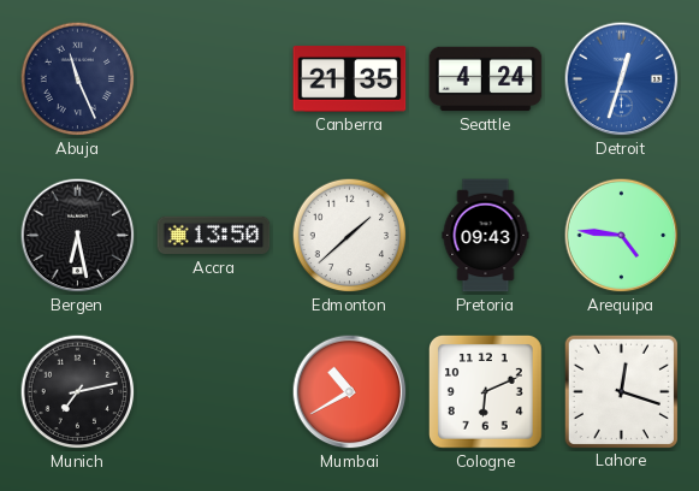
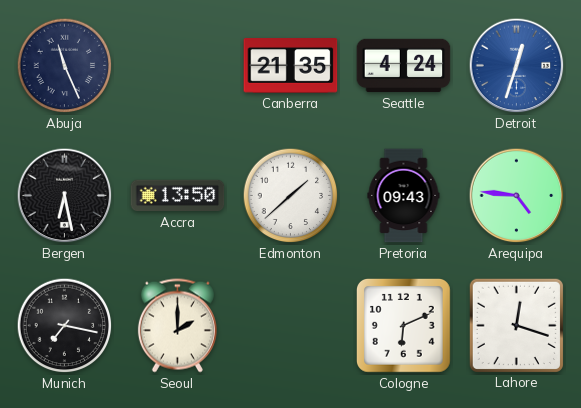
Munich: 7:13 -> 7:17 (65, 326)
Seoul: none -> 2:00 (177, 326)
Mumbai: 10:40 -> none (350, 392)
